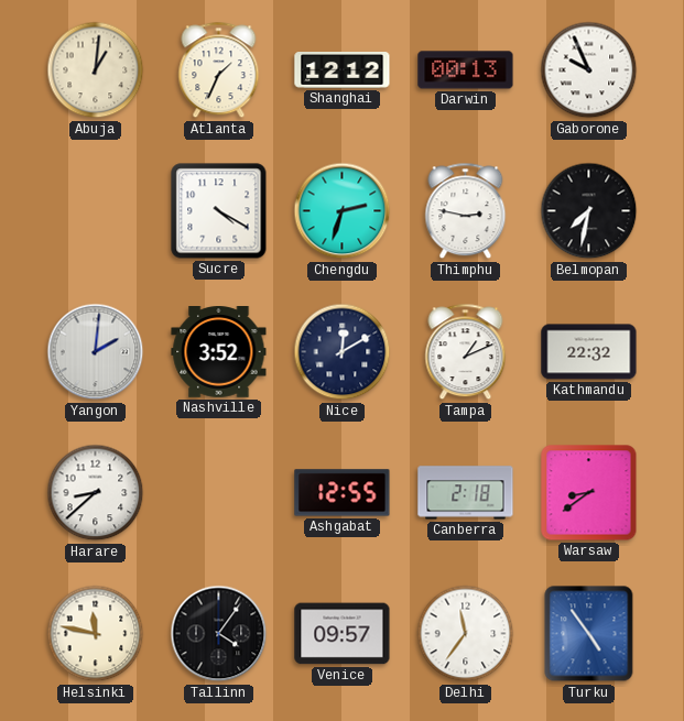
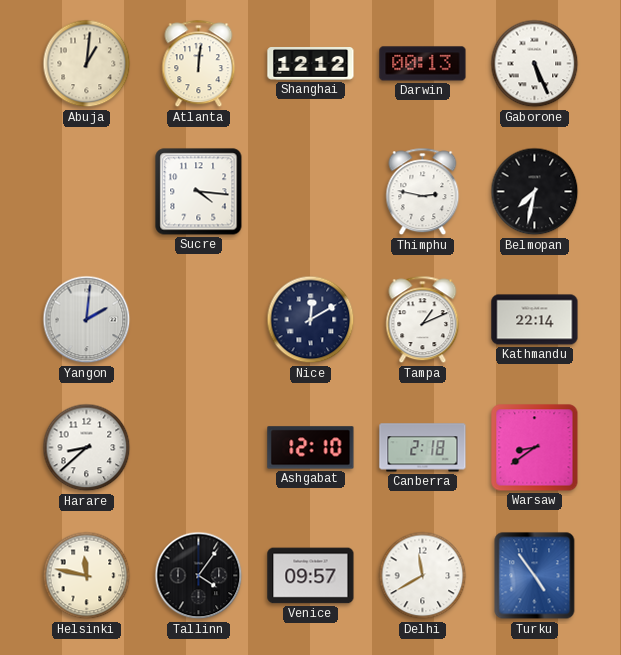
Atlanta: 1:34 -> 12:01 (199, 64)
Gaborone: 9:56 -> 5:26 (535, 64)
Sucre: 4:20 -> 4:16 (199, 192)
Chengdu: 2:33 -> none (343, 211)
Nashville: 3:52 -> none (219, 352)
Kathmandu: 22:32 -> 22:14 (535, 320)
Ashgabat: 12:55 -> 12:10 (311, 448)
Delhi: 11:36 -> 11:40 (423, 576)
